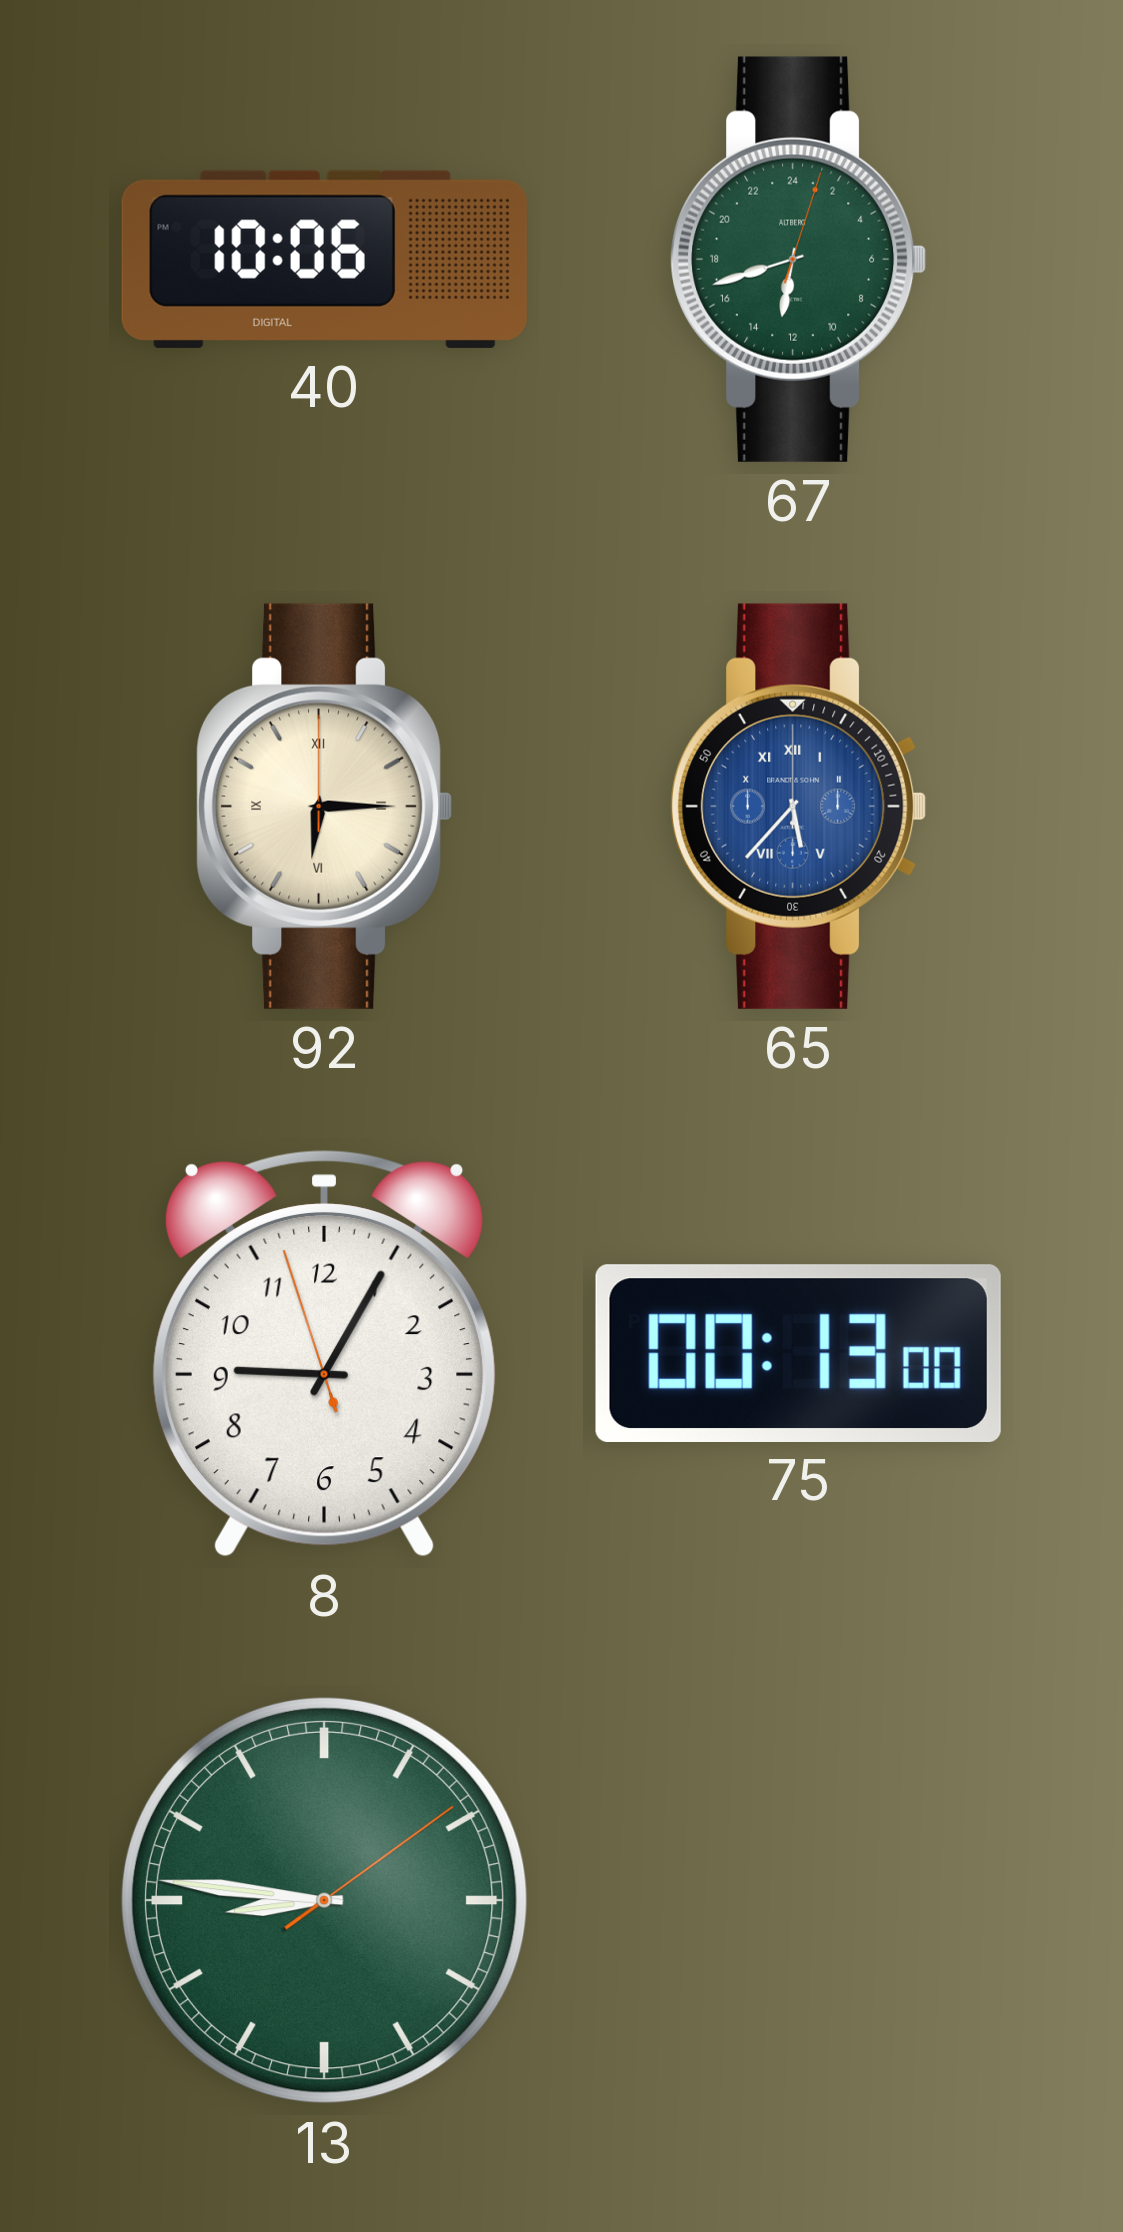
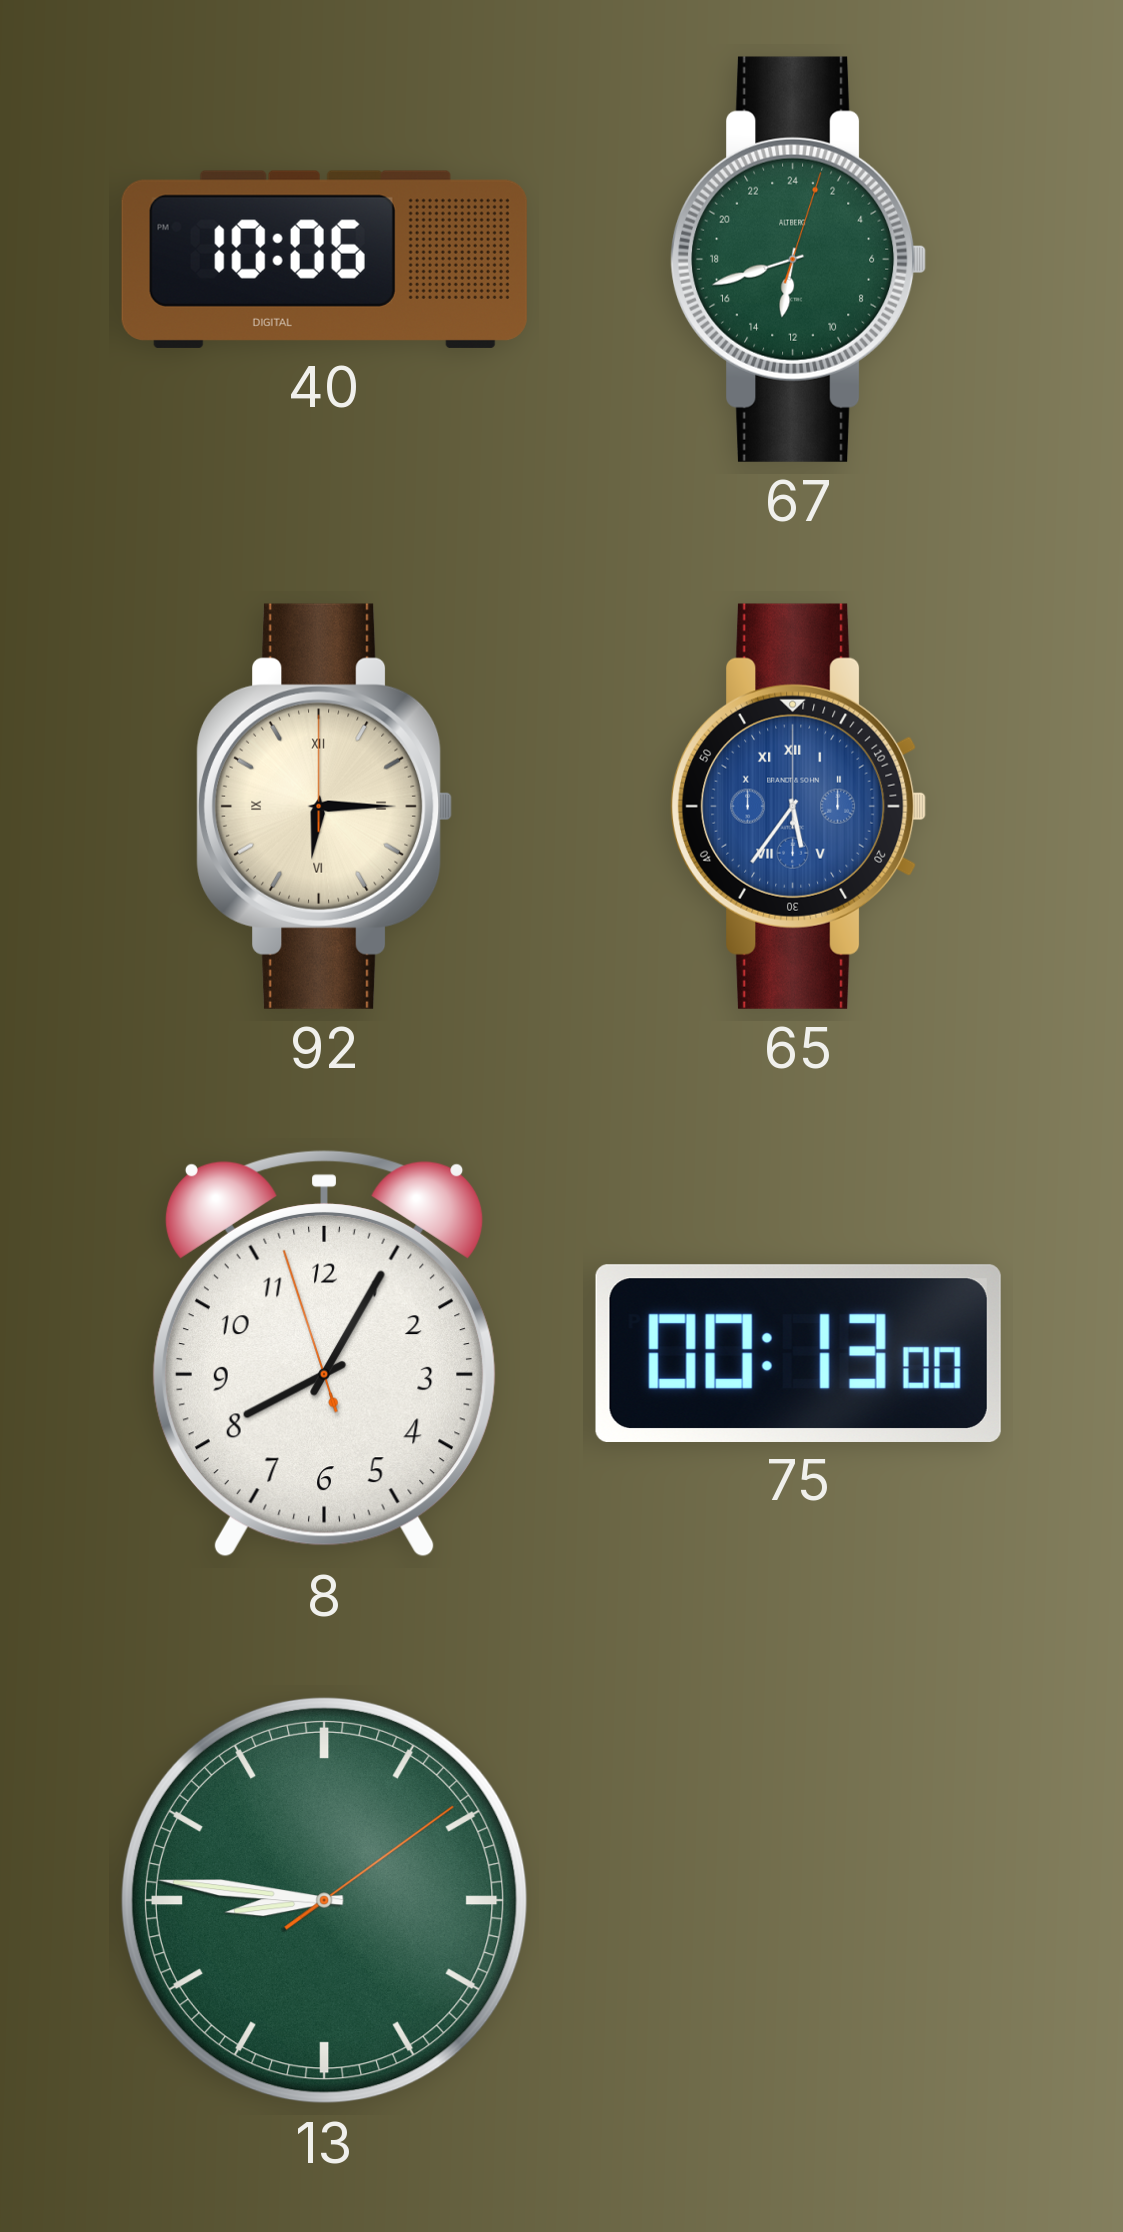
65: 5:37 -> 5:36 (799, 806)
8: 9:04 -> 8:04 (324, 1353)
